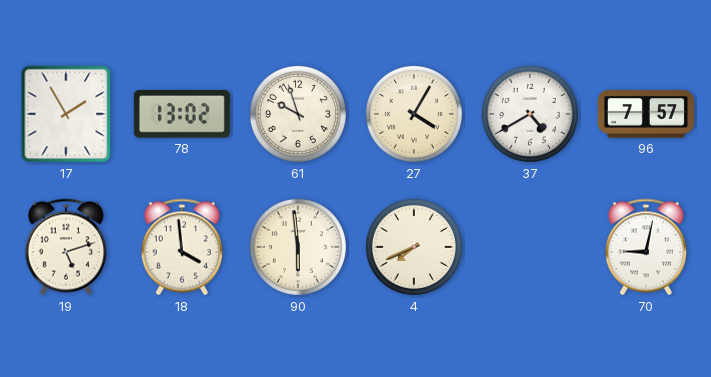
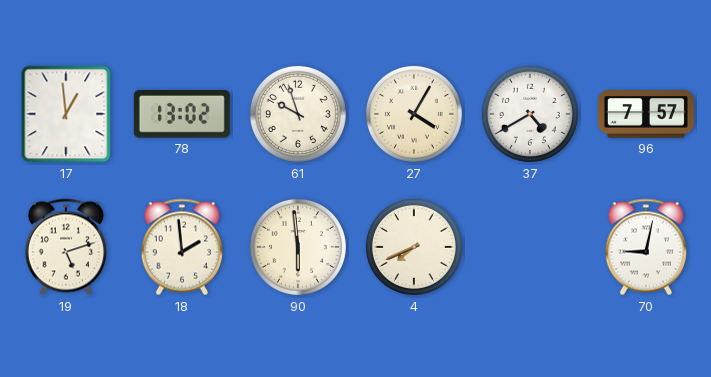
17: 1:55 -> 12:59 (66, 114)
18: 3:59 -> 1:59 (182, 247)
